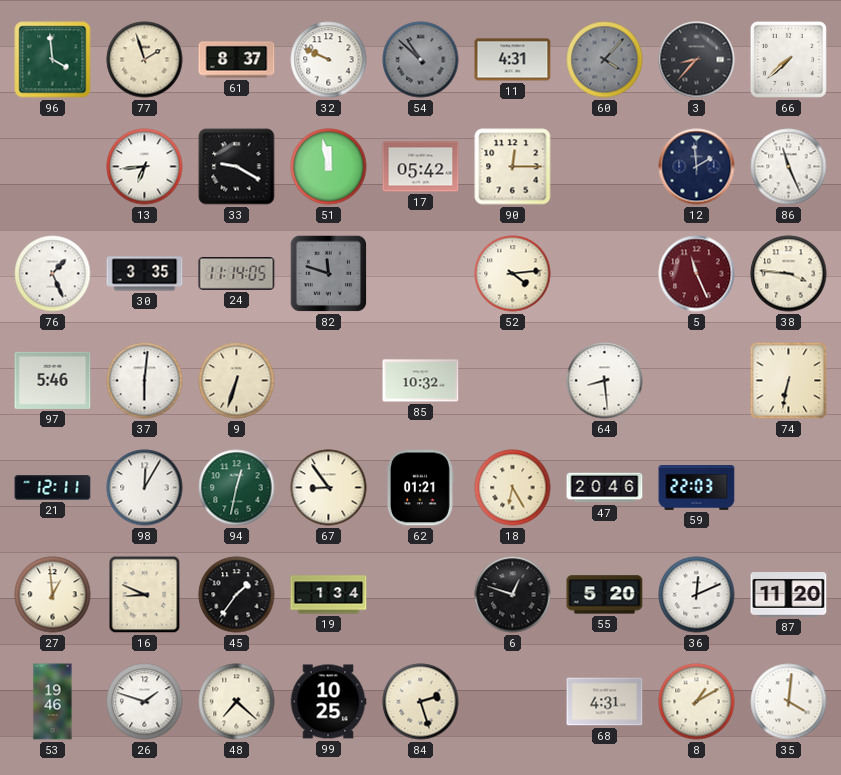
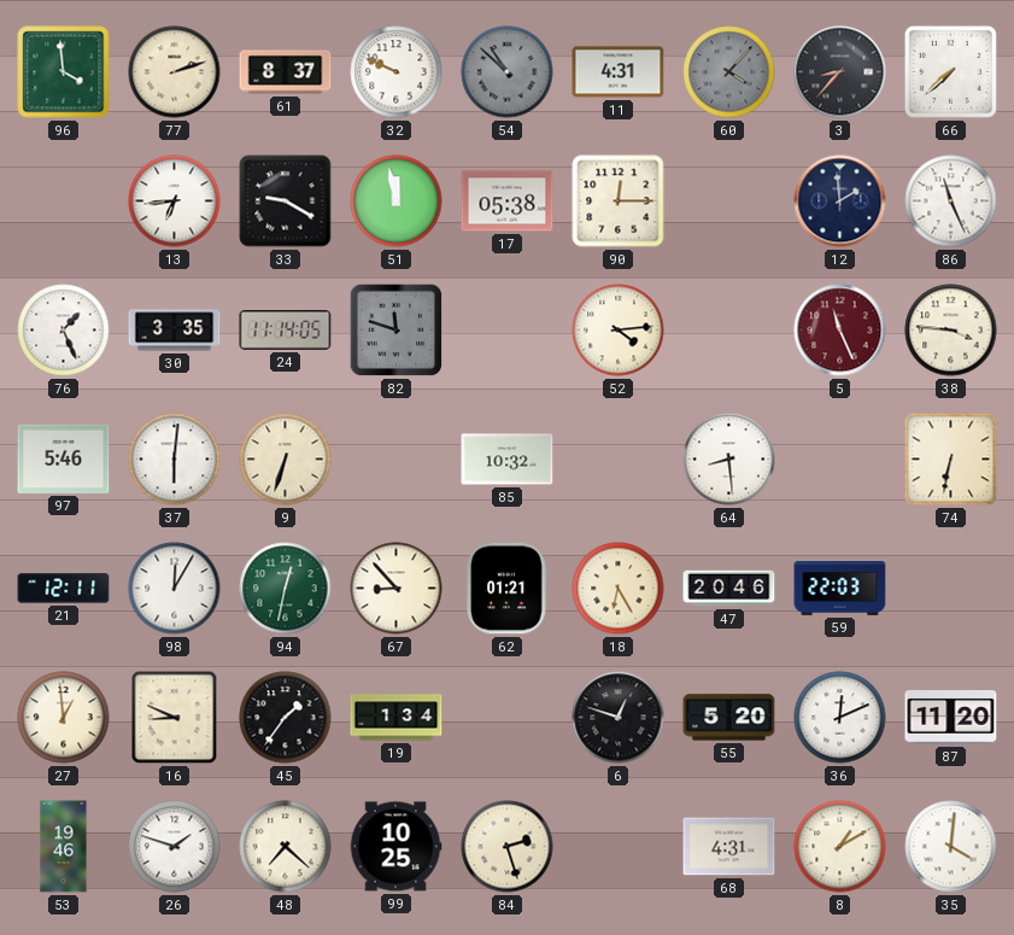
77: 1:57 -> 2:12 (175, 72)
17: 05:42 -> 05:38 (508, 201)
67: 8:54 -> 8:53 (397, 589)
